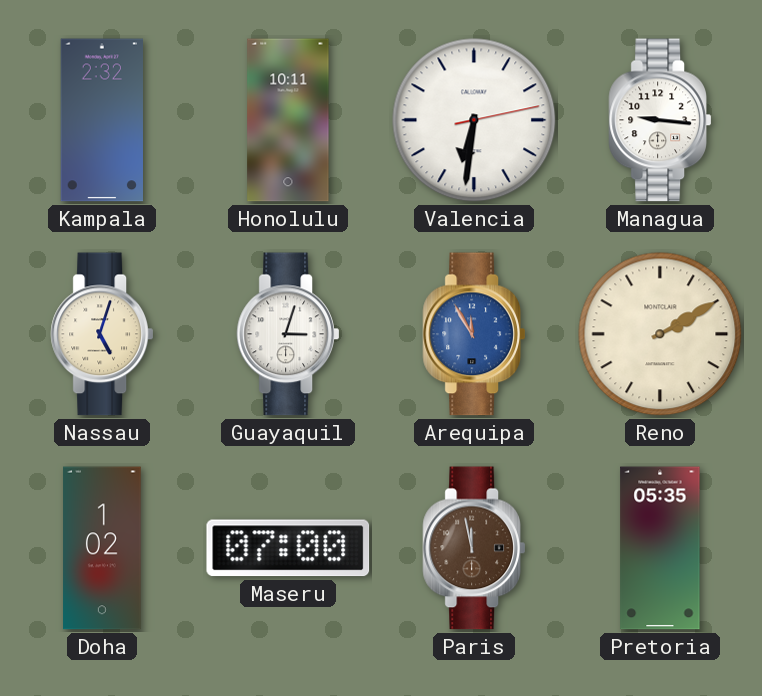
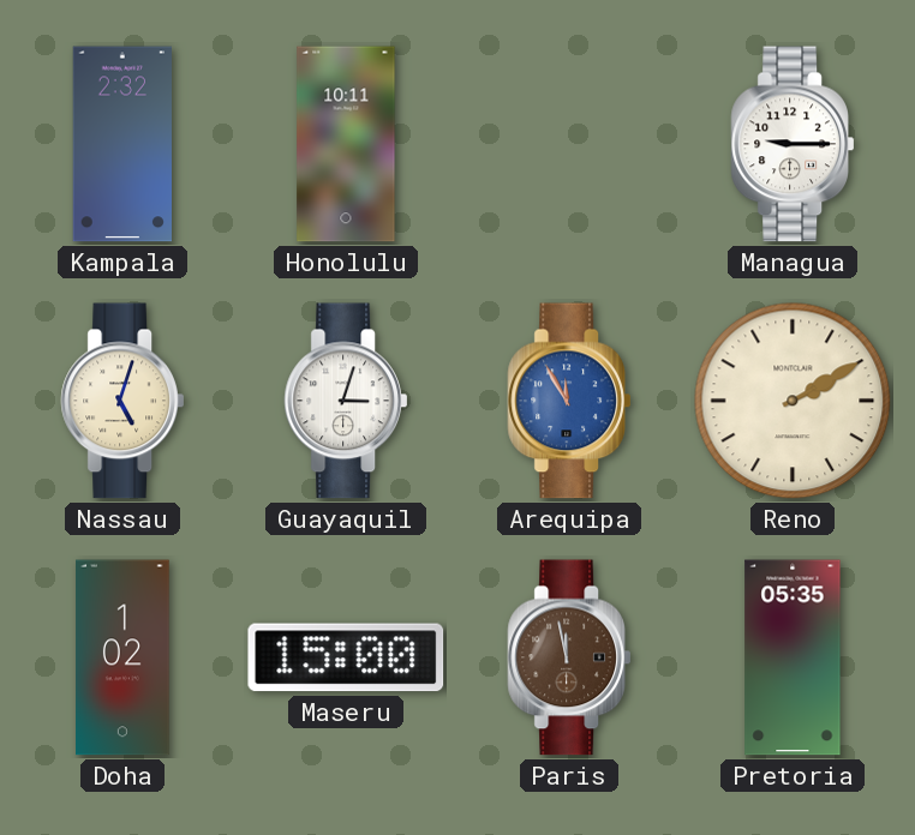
Valencia: 6:31 -> none (474, 120)
Managua: 9:16 -> 9:15 (791, 144)
Maseru: 07:00 -> 15:00 (346, 657)
